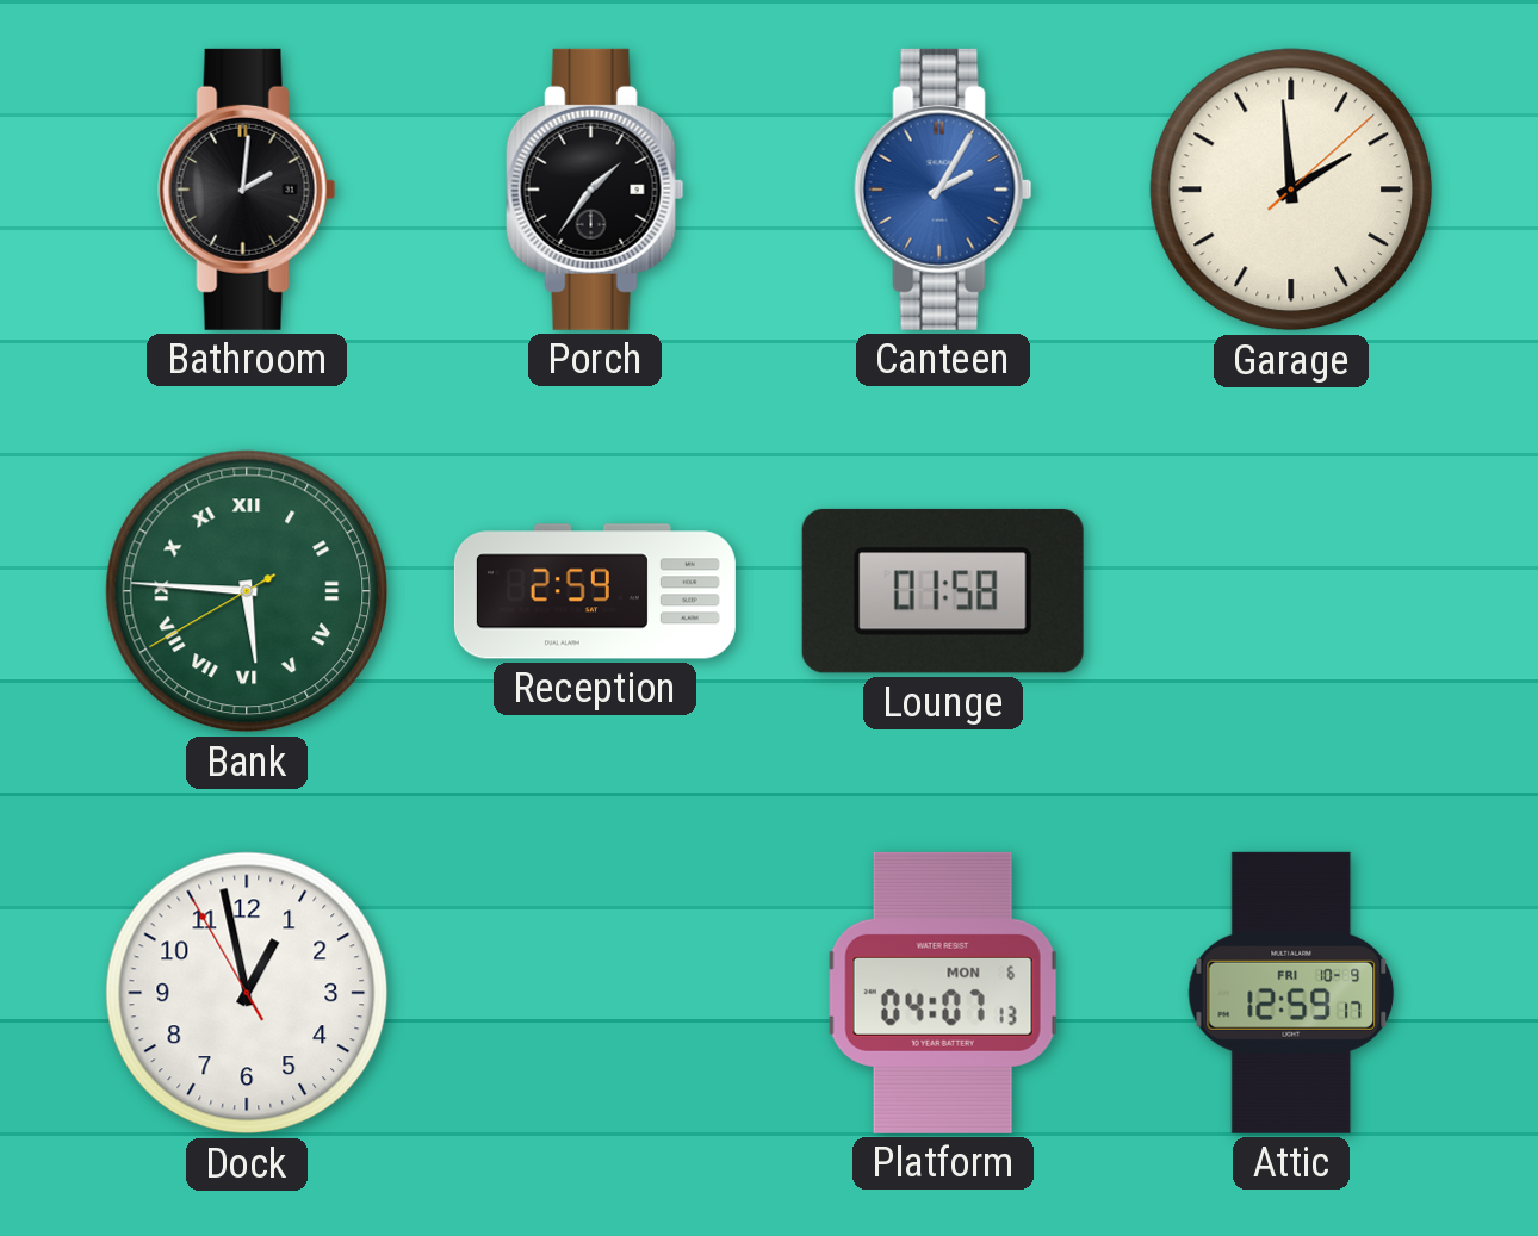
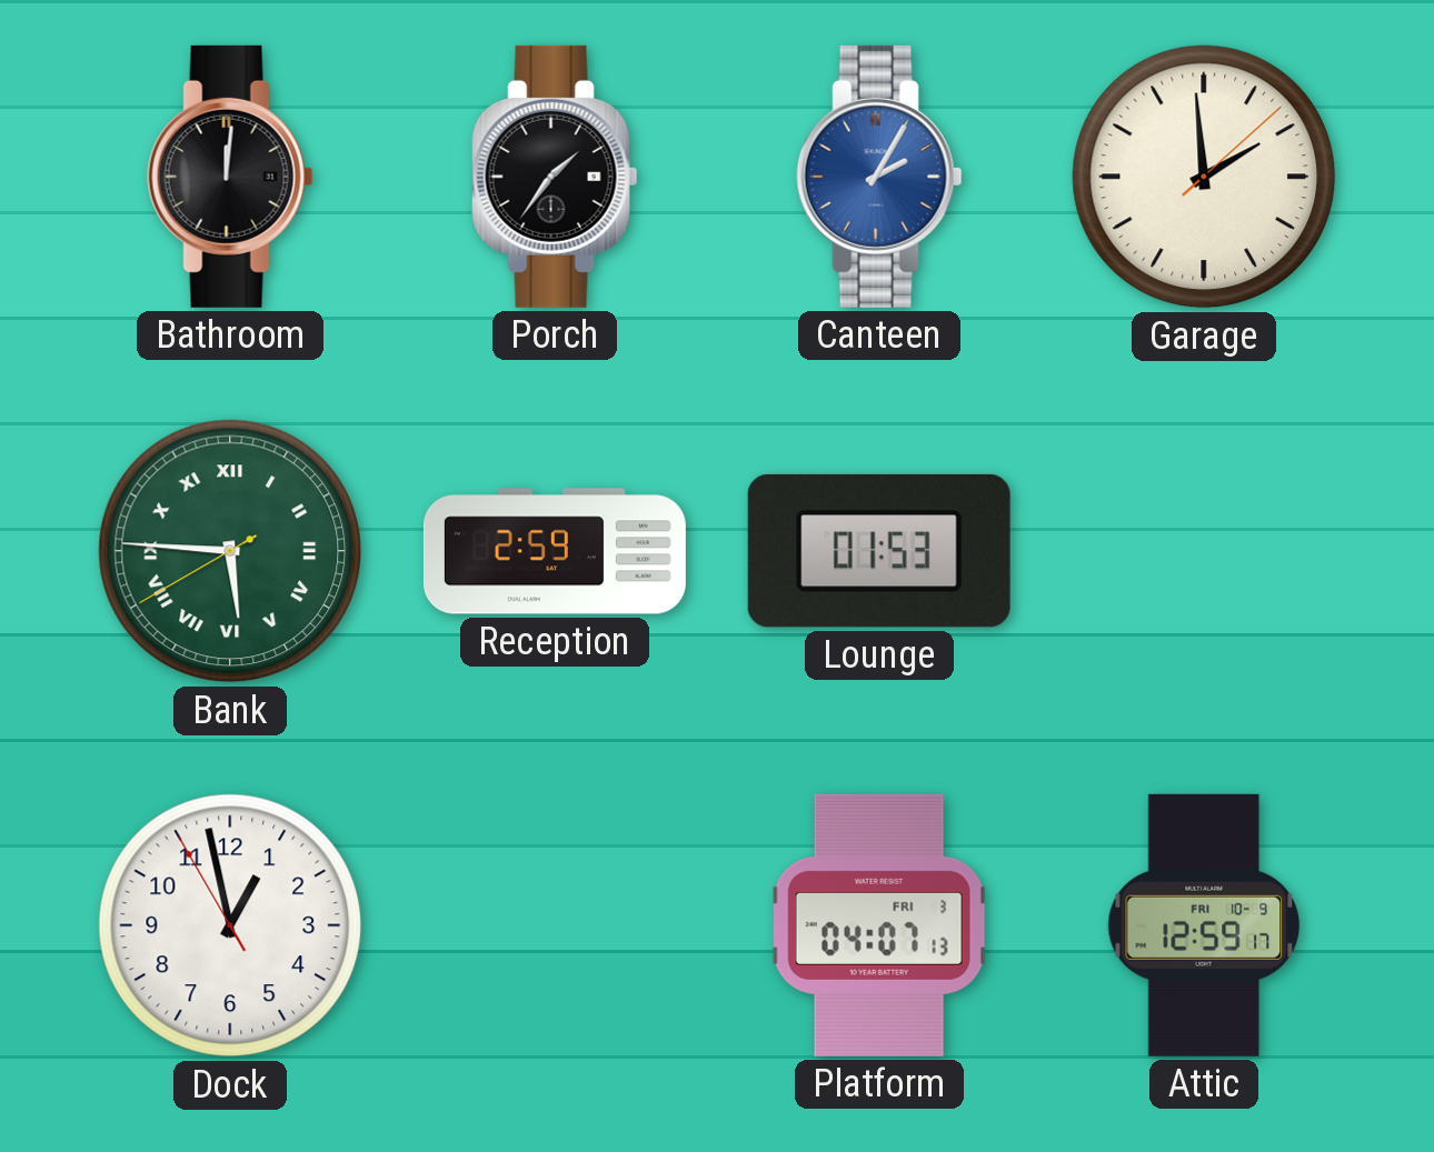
Bathroom: 2:01 -> 12:01 (230, 177)
Lounge: 01:58 -> 01:53 (879, 551)
Platform date: MON 6 -> FRI 3 (879, 925)
